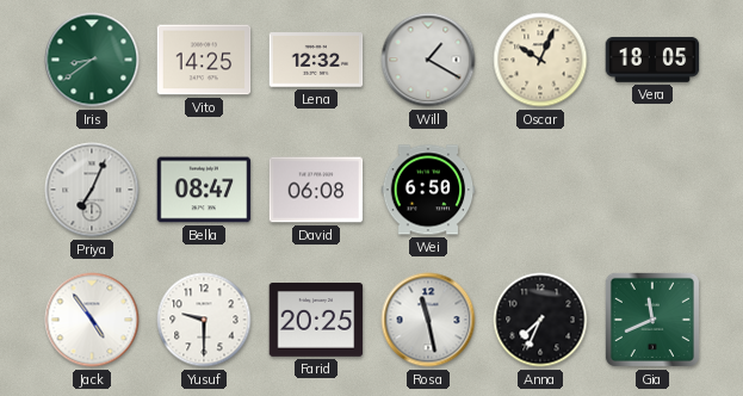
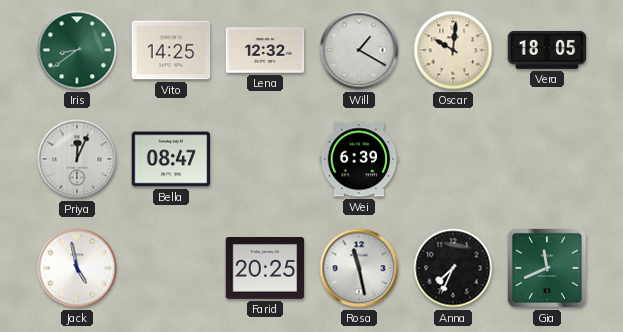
Oscar: 10:04 -> 10:01 (453, 50)
Priya: 7:04 -> 12:04 (77, 159)
David: 06:08 -> none (316, 190)
Wei: 6:50 -> 6:39 (359, 159)
Jack: 4:54 -> 4:58 (77, 268)
Yusuf: 9:30 -> none (204, 320)
